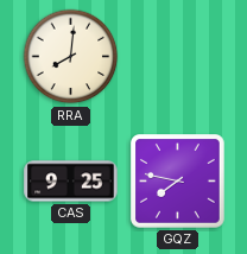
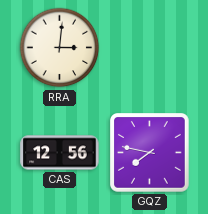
RRA: 8:01 -> 3:01 (60, 48)
CAS: 9:25 -> 12:56 (60, 153)
